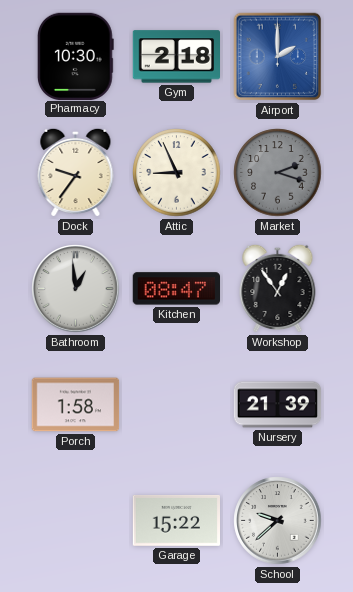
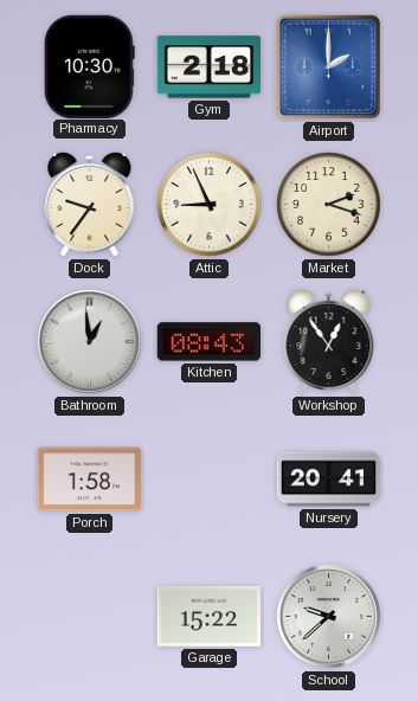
Market dial: grey -> cream (329, 205)
Kitchen: 08:47 -> 08:43 (208, 342)
Nursery: 21:39 -> 20:41 (329, 480)
